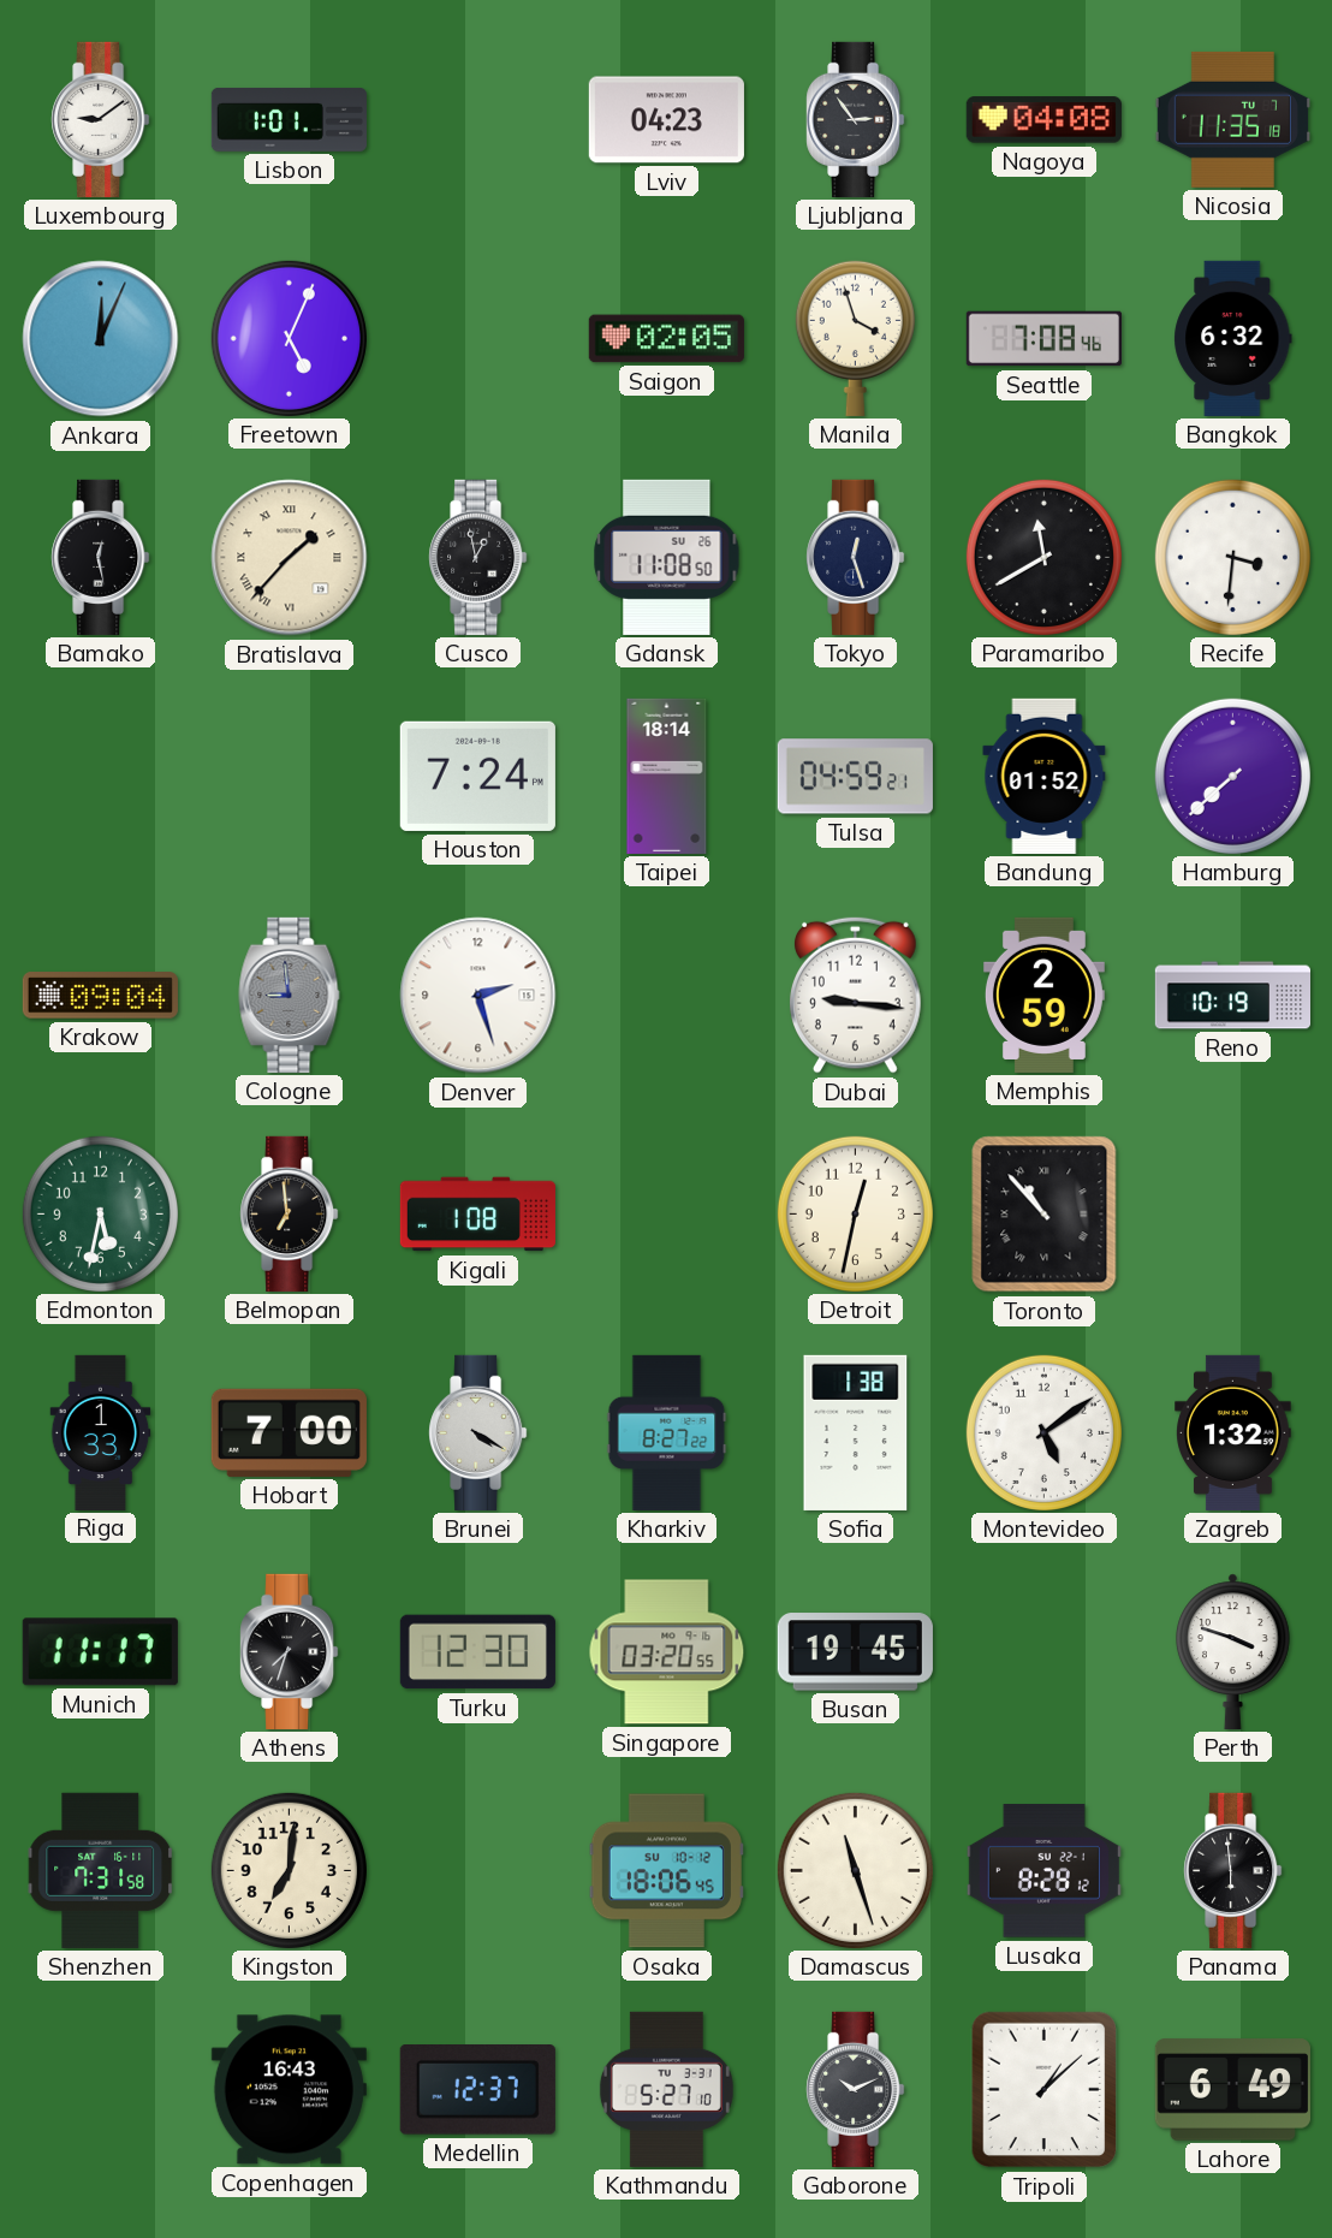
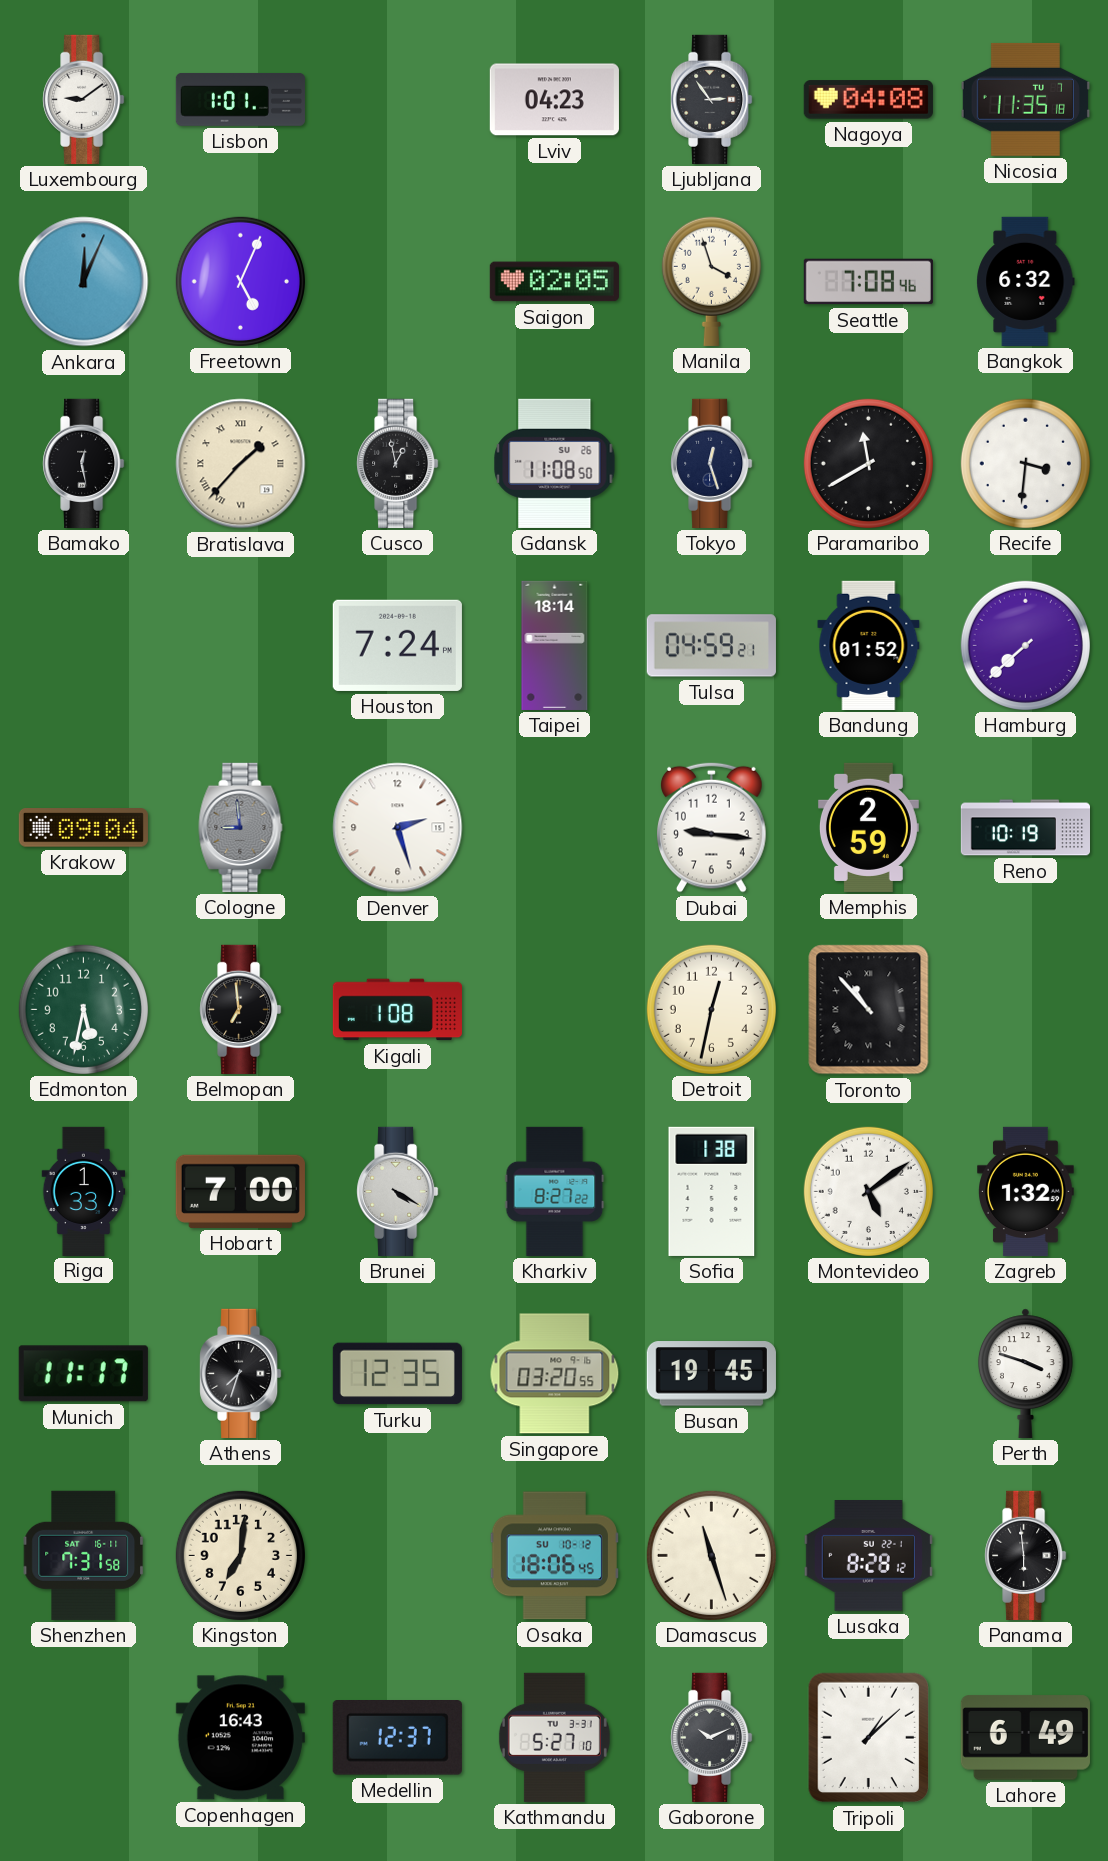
Turku: 12:30 -> 12:35 (397, 1374)
